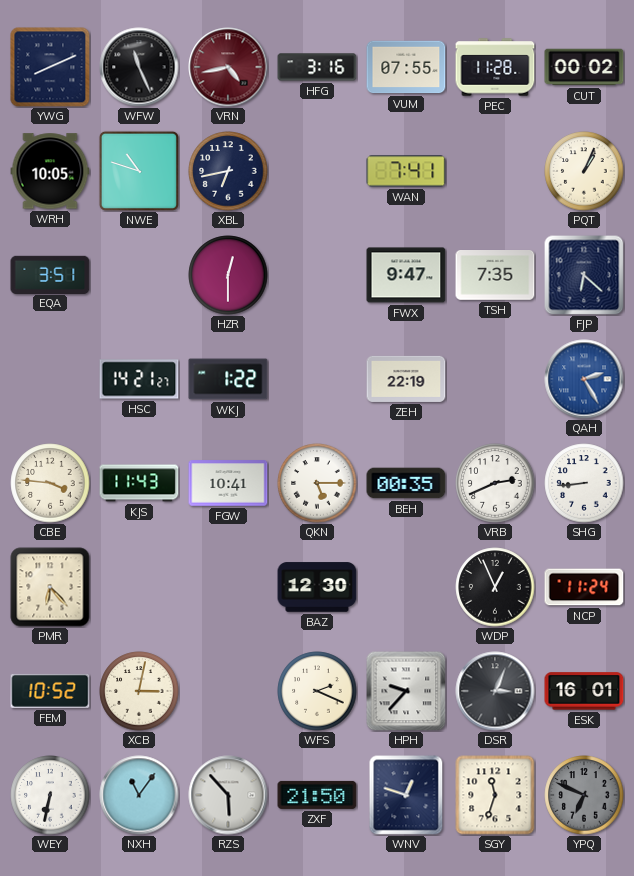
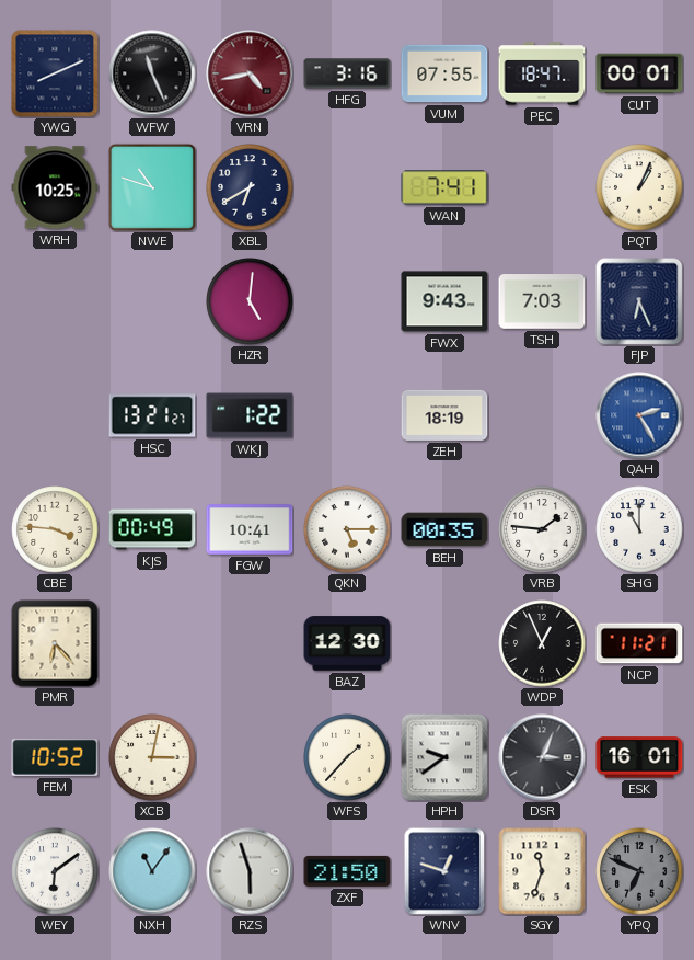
PEC: 11:28 -> 18:47 (542, 73)
CUT: 00:02 -> 00:01 (639, 73)
WRH: 10:05 -> 10:25 (55, 187)
XBL: 6:43 -> 6:40 (250, 187)
EQA: 3:51 -> none (50, 274)
HZR: 12:30 -> 5:01 (250, 301)
FWX: 9:47 -> 9:43 (444, 301)
TSH: 7:35 -> 7:03 (542, 301)
FJP: 6:22 -> 6:26 (639, 301)
HSC: 14:21 -> 13:21 (152, 415)
ZEH: 22:19 -> 18:19 (444, 415)
KJS: 11:43 -> 00:49 (152, 529)
VRB: 2:41 -> 1:46 (542, 529)
SHG: 8:44 -> 11:00 (639, 529)
NCP: 11:24 -> 11:21 (639, 643)
WFS: 2:19 -> 1:37 (347, 757)
HPH: 9:37 -> 9:39 (444, 757)
WEY: 6:32 -> 6:09 (55, 871)
RZS: 5:53 -> 5:57 (250, 871)
